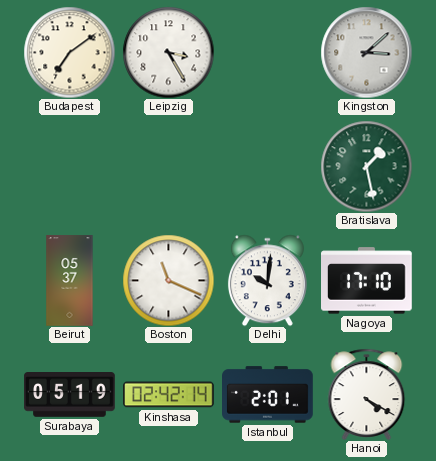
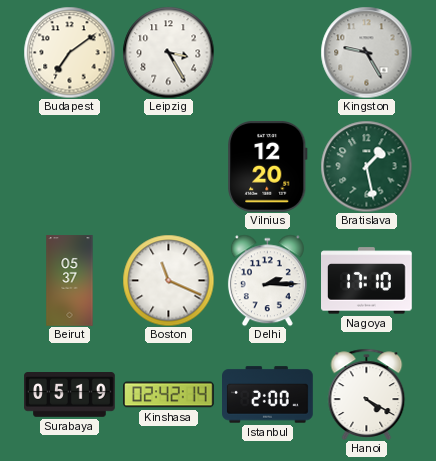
Kingston: 3:08 -> 9:25 (366, 52)
Vilnius: none -> 12:20 (268, 166)
Delhi: 10:01 -> 2:15 (267, 280)
Istanbul: 2:01 -> 2:00 (268, 395)
